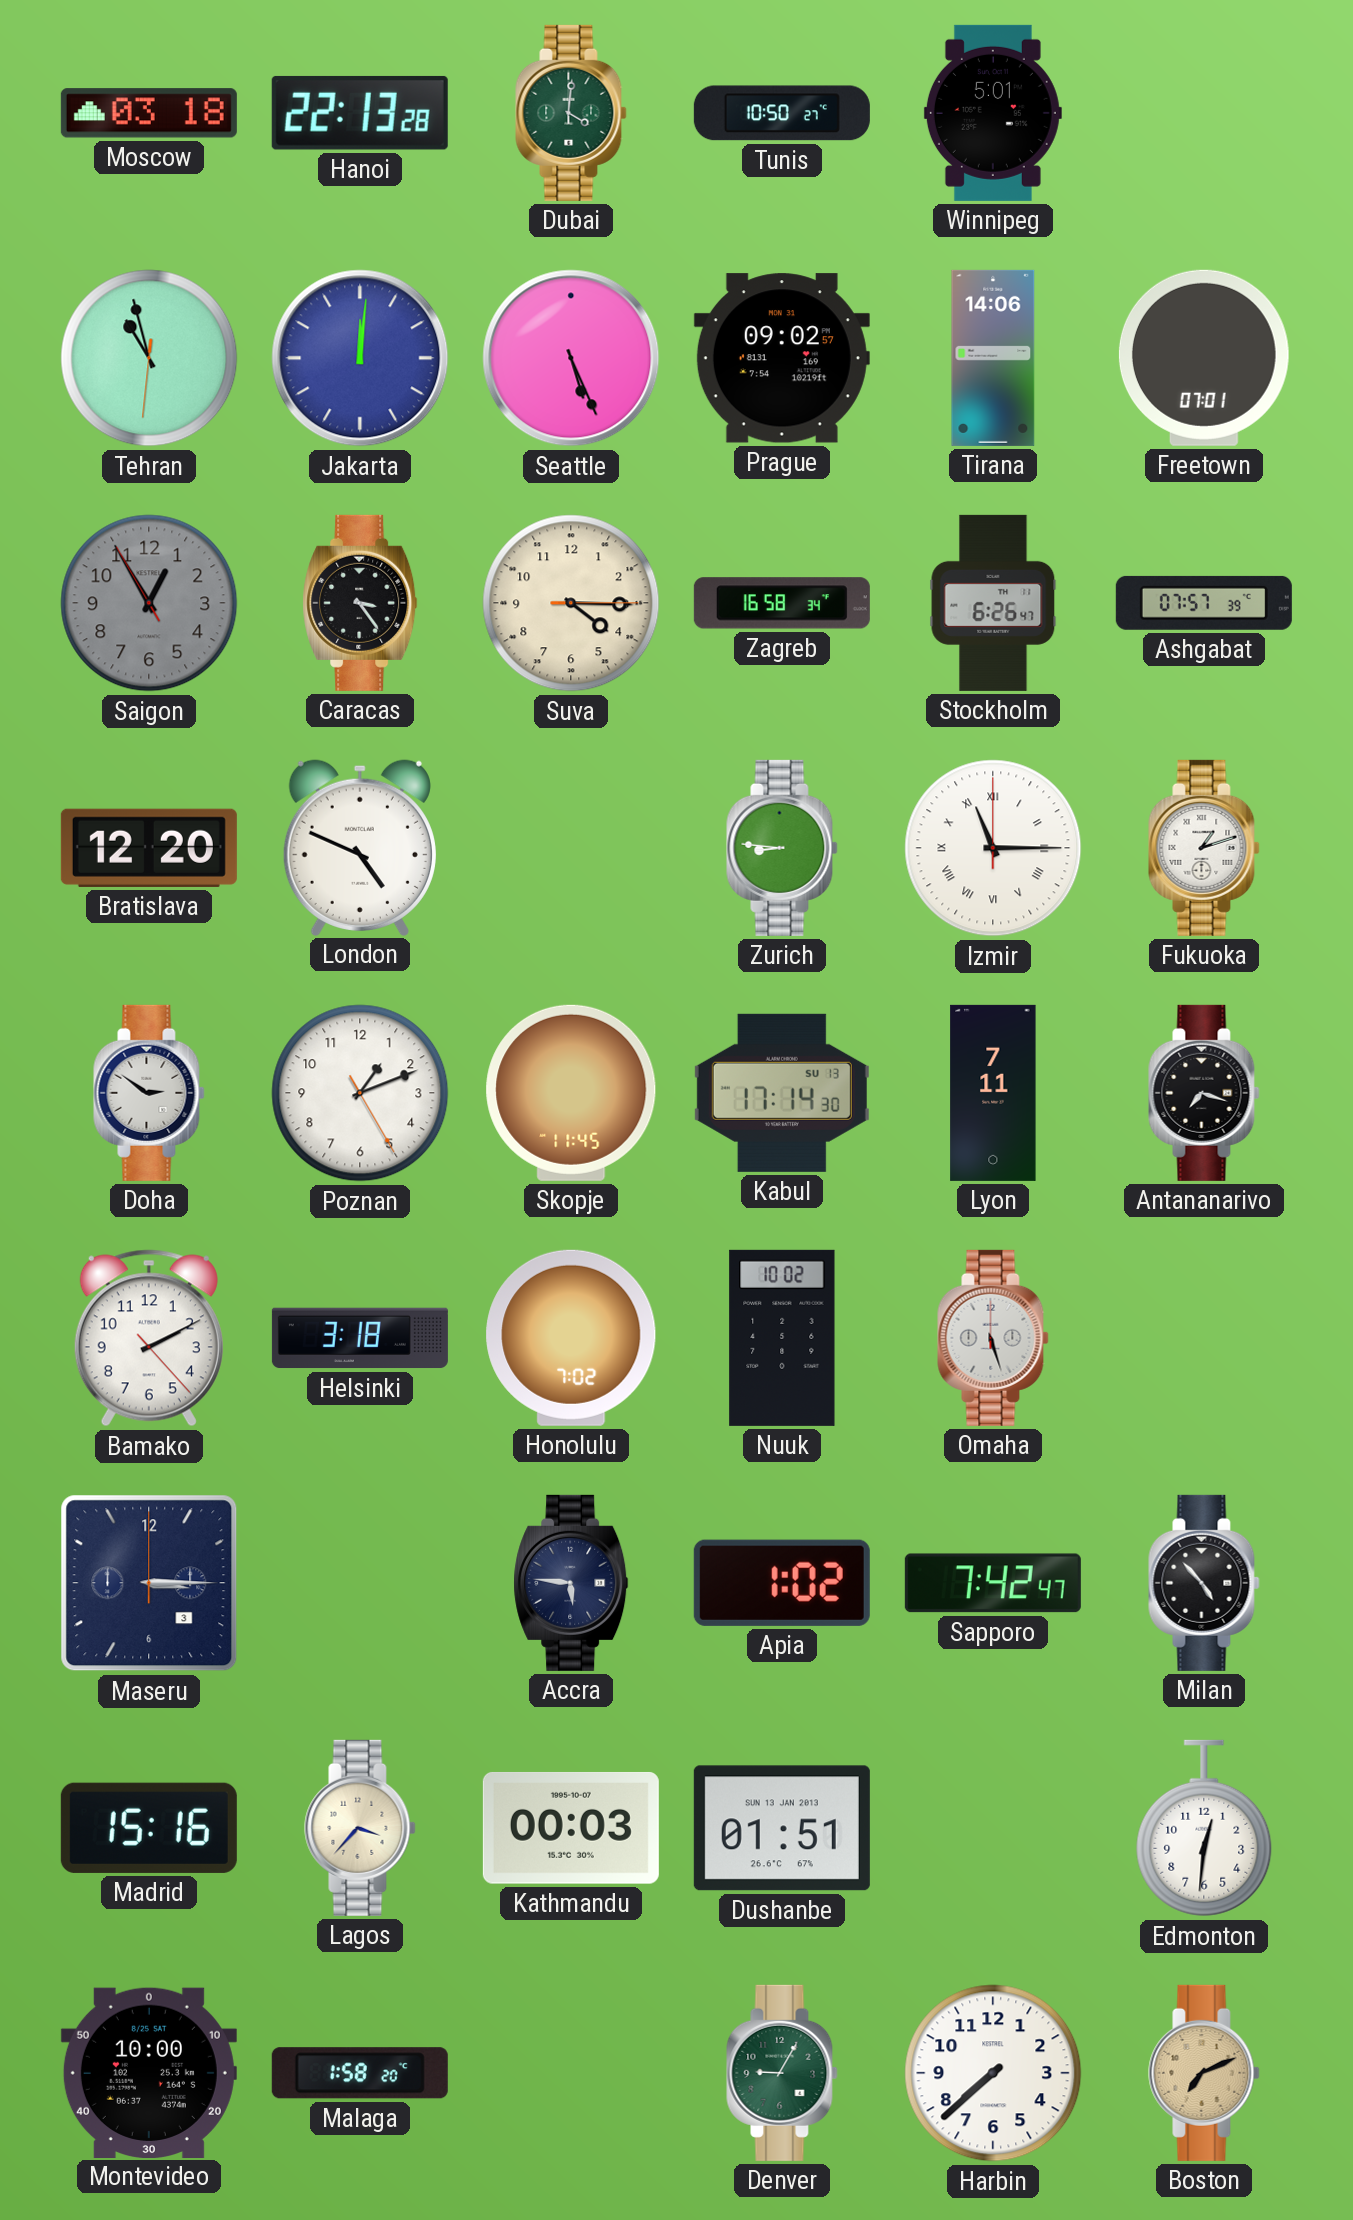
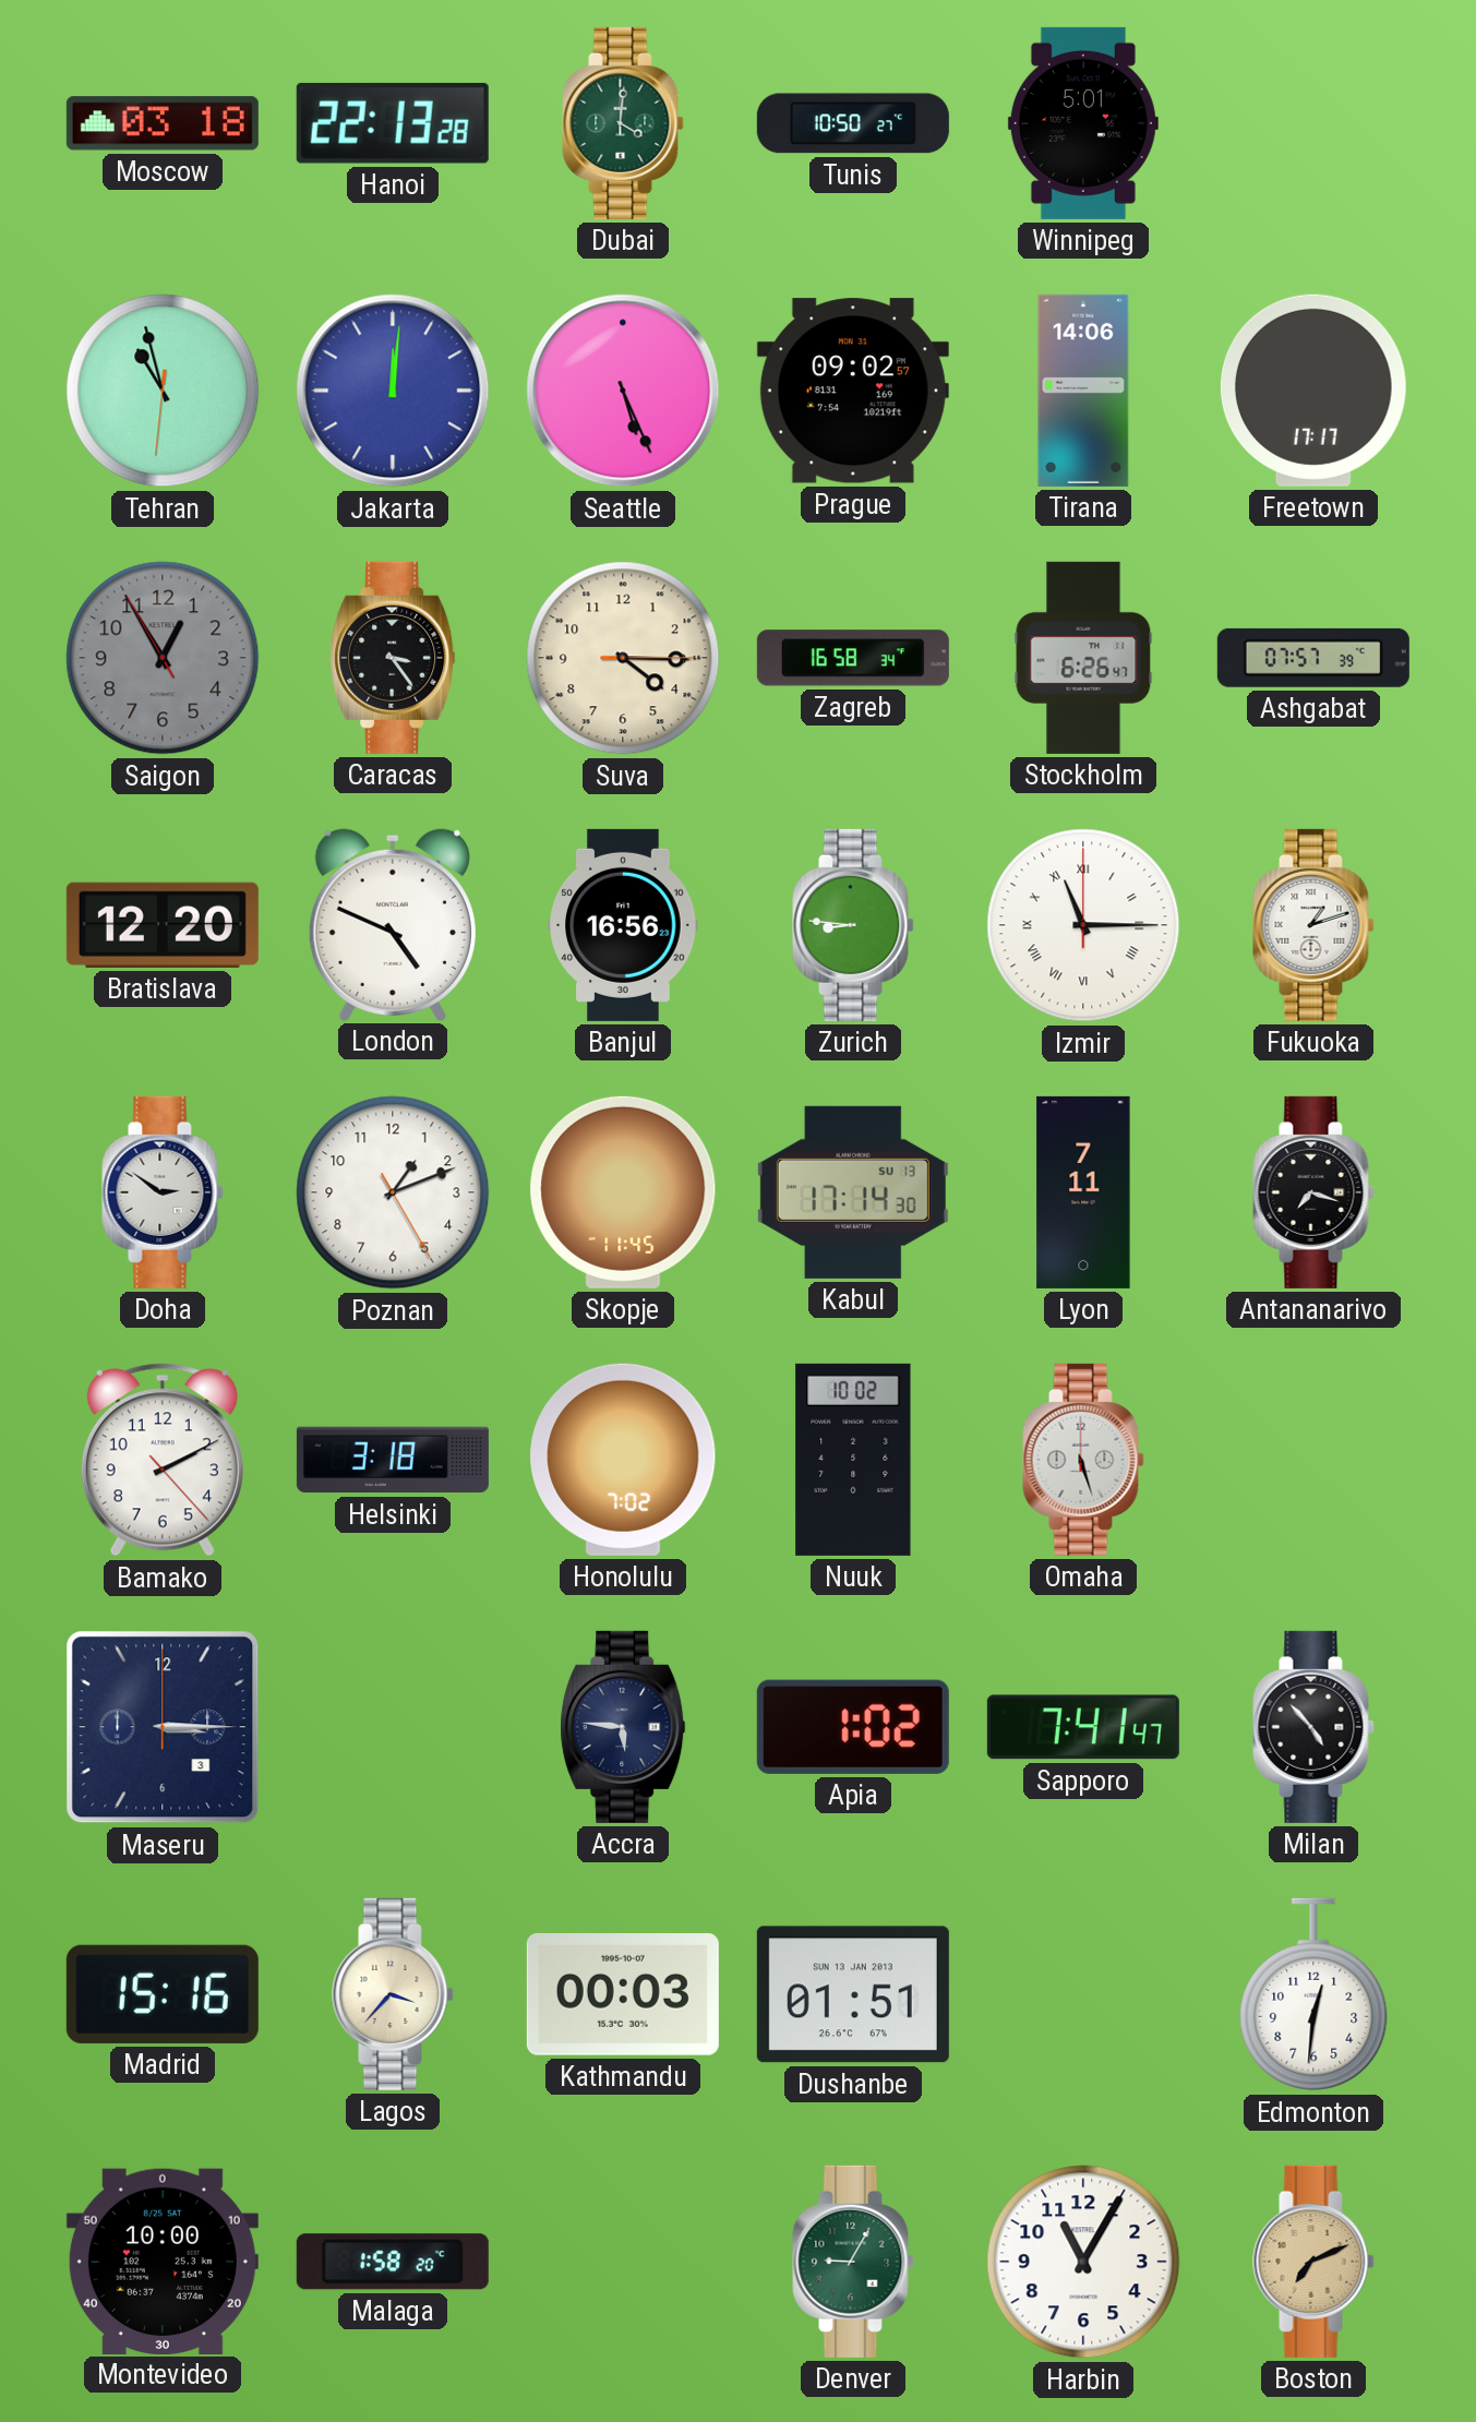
Freetown: 07:01 -> 17:17 (1313, 391)
Banjul: none -> 16:56 (623, 925)
Sapporo: 7:42 -> 7:41 (1083, 1727)
Harbin: 7:38 -> 11:05 (1083, 2262)
